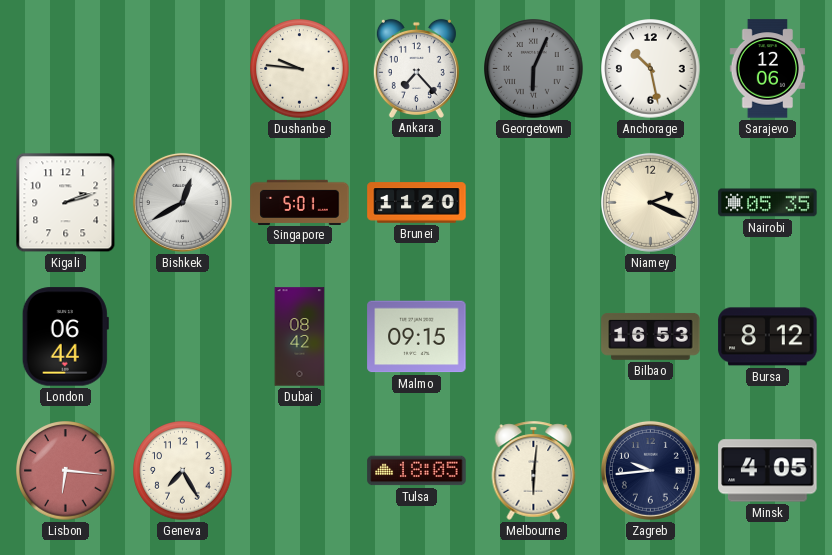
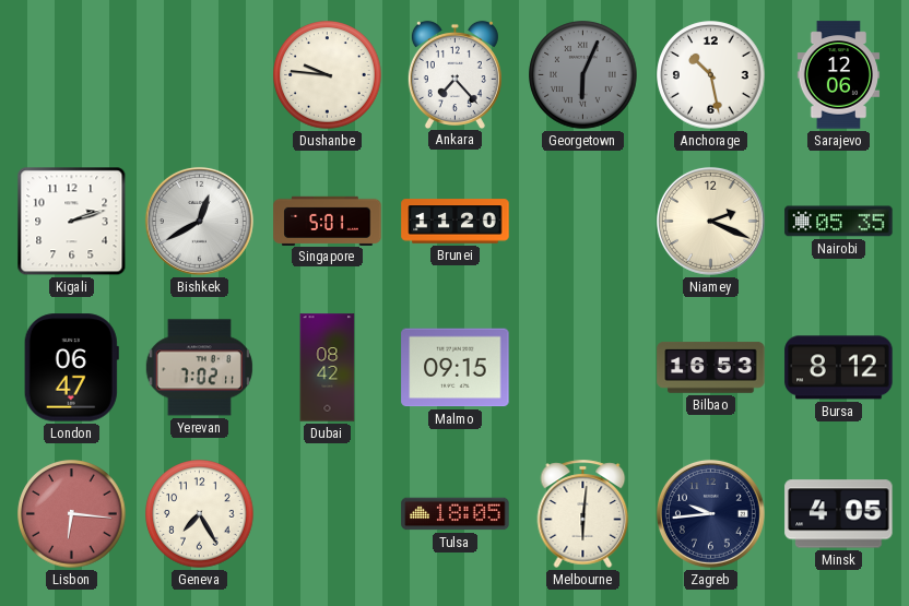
London: 06:44 -> 06:47 (71, 368)
Yerevan: none -> 7:02 (199, 368)
